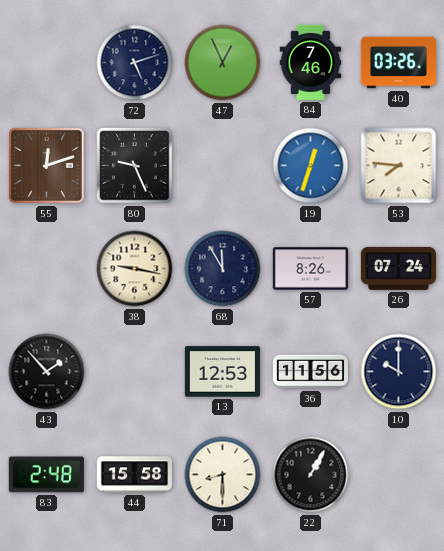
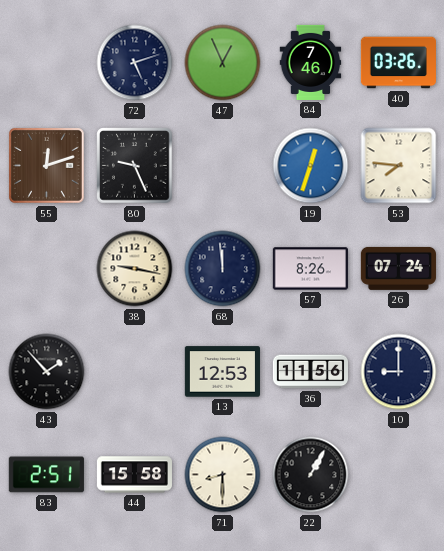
68: 11:55 -> 11:59 (223, 269)
10: 10:00 -> 9:00 (399, 372)
83: 2:48 -> 2:51 (46, 475)
